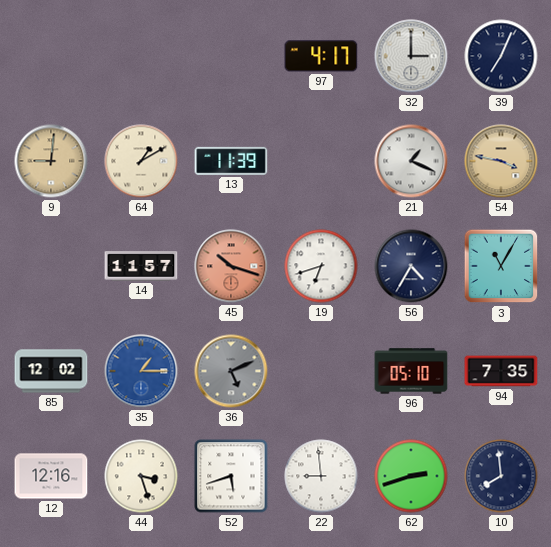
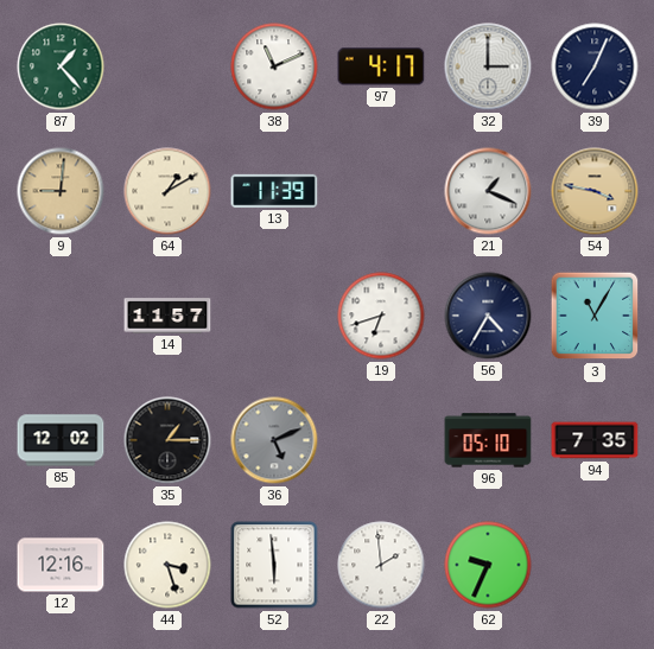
87: none -> 1:23 (61, 66)
38: none -> 11:11 (274, 66)
45: 10:18 -> none (231, 266)
35 dial: blue -> black (167, 440)
52: 5:42 -> 5:59 (274, 565)
22: 8:59 -> 1:59 (381, 565)
62: 2:42 -> 9:34 (488, 565)
10: 7:59 -> none (501, 476)
